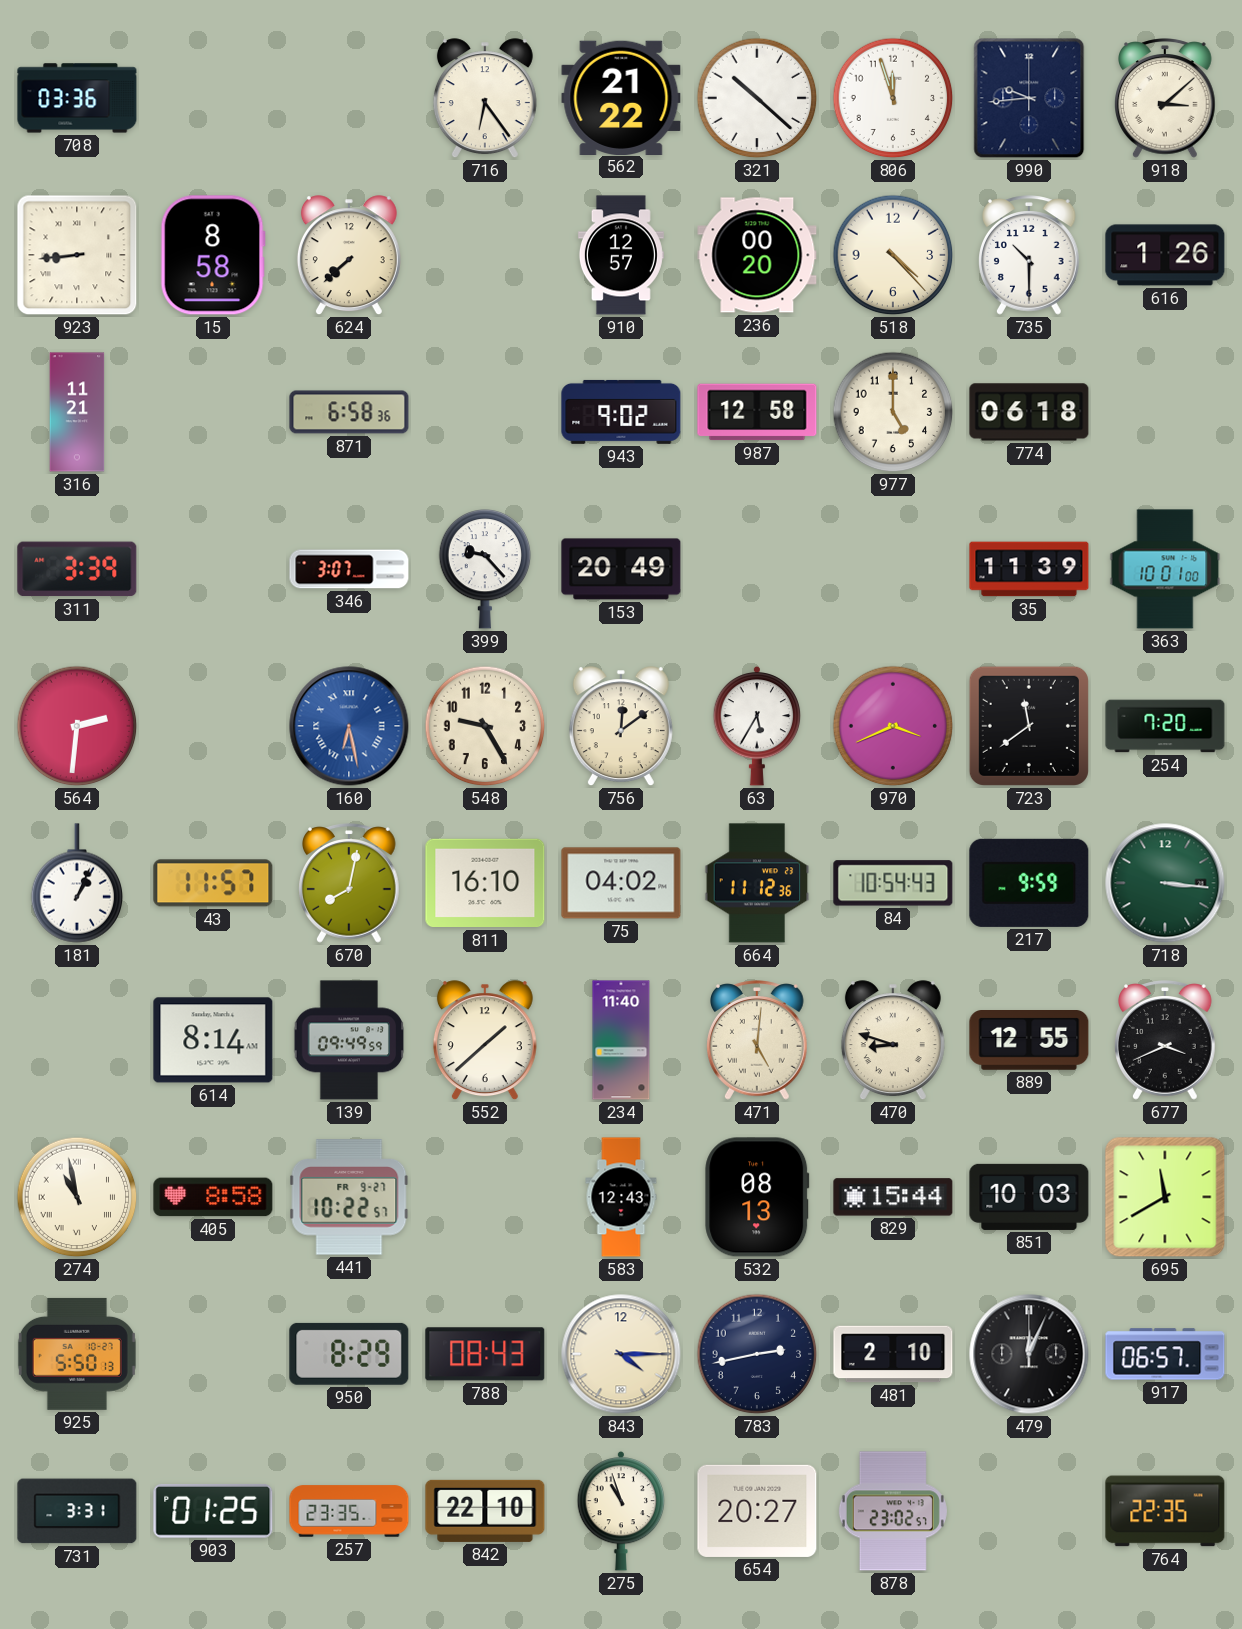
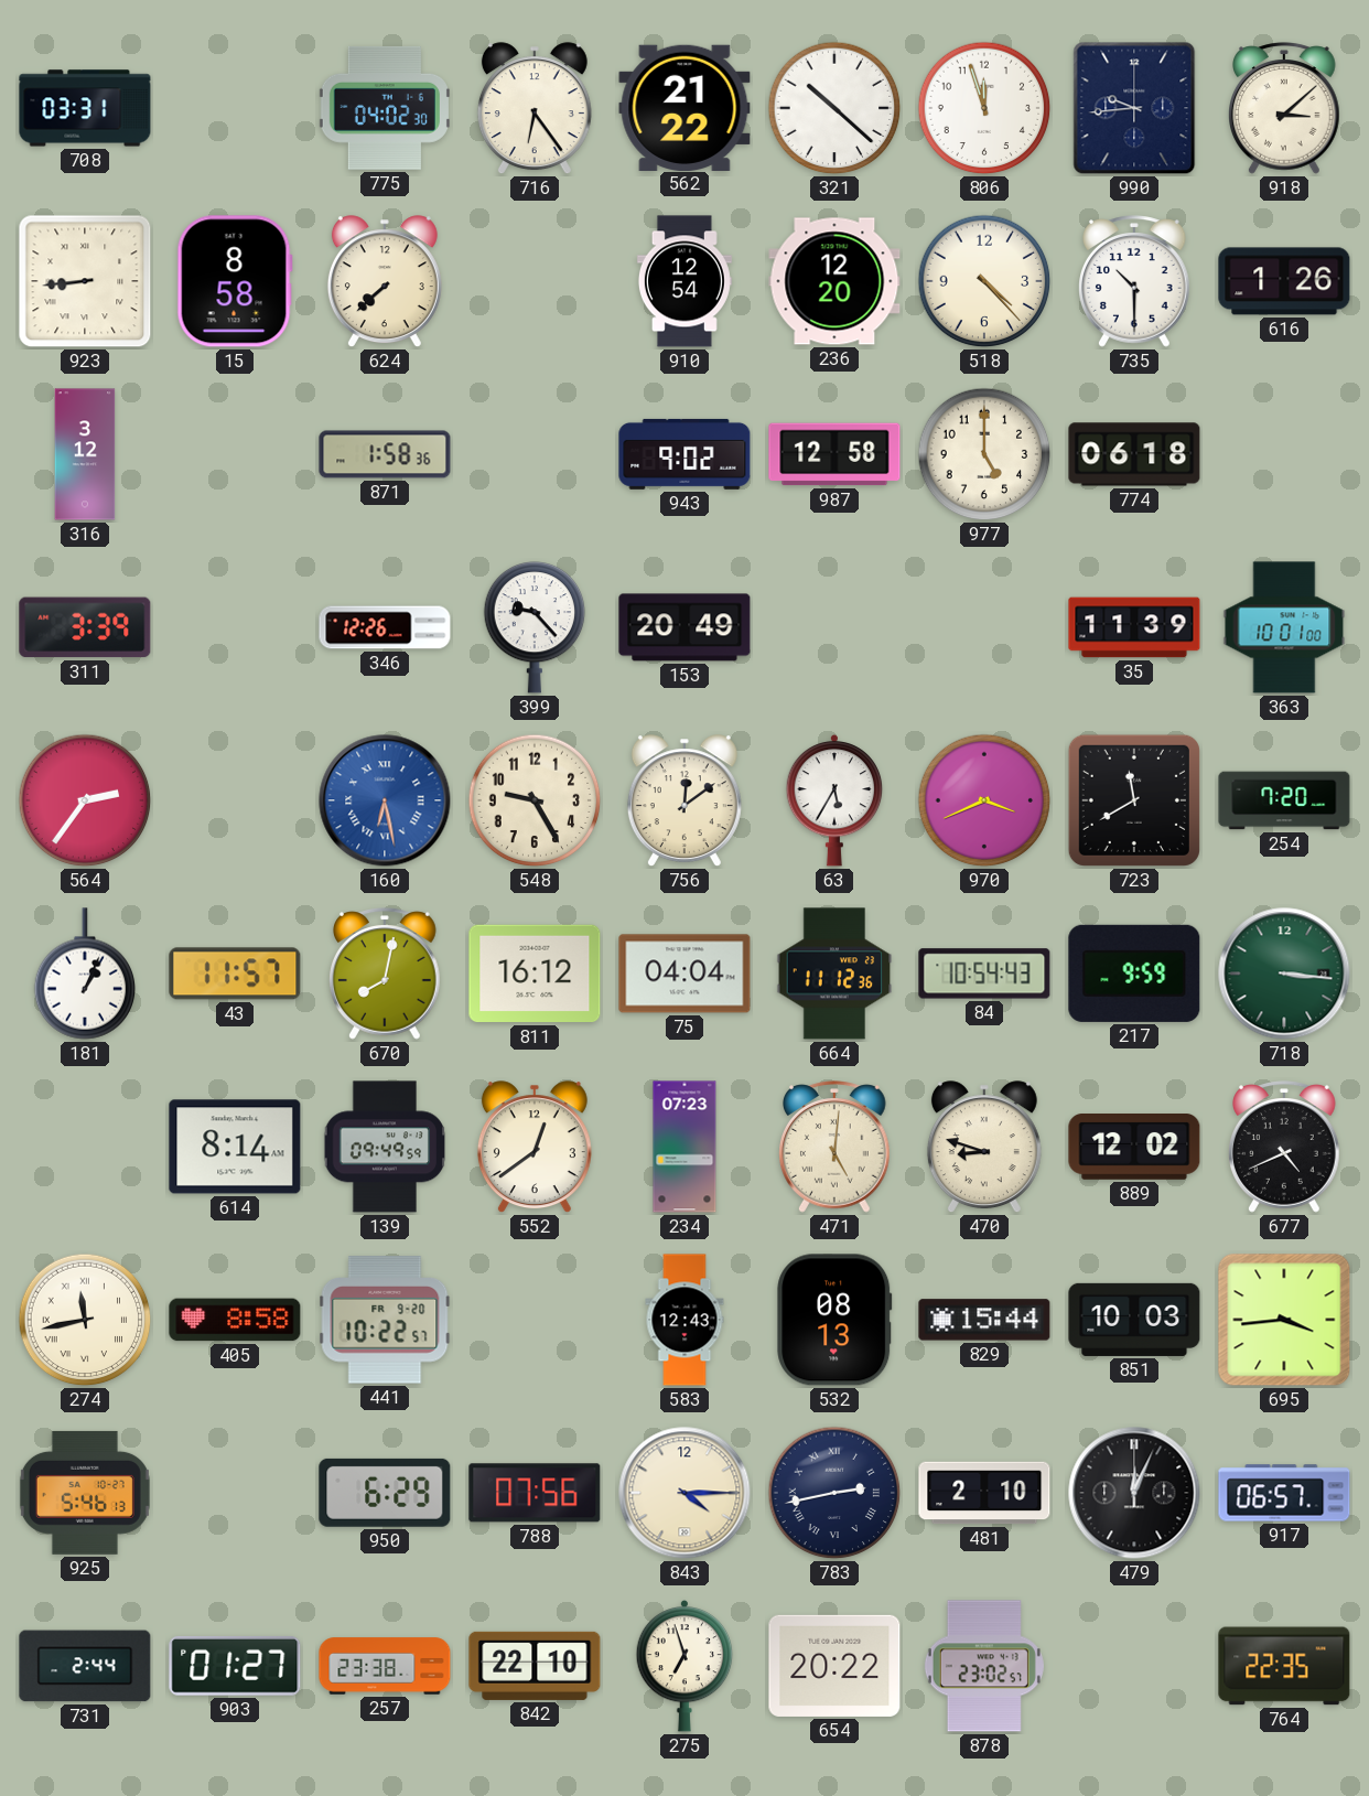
708: 03:36 -> 03:31 (85, 108)
775: none -> 04:02 (385, 108)
910: 12:57 -> 12:54 (684, 281)
236: 00:20 -> 12:20 (834, 281)
316: 11:21 -> 3:12 (85, 454)
871: 6:58 -> 1:58 (385, 454)
346: 3:07 -> 12:26 (385, 627)
564: 2:31 -> 2:36 (85, 800)
723: 11:39 -> 11:40 (1134, 800)
811: 16:10 -> 16:12 (535, 974)
75: 04:02 -> 04:04 (684, 974)
552: 1:38 -> 12:39 (535, 1148)
234: 11:40 -> 07:23 (684, 1147)
889: 12:55 -> 12:02 (1134, 1147)
677: 3:41 -> 4:41 (1285, 1147)
274: 10:58 -> 11:43 (85, 1320)
441 date: FR 9-27 -> FR 9-20 (385, 1320)
695: 11:40 -> 3:44 (1284, 1320)
925: 5:50 -> 5:46 (85, 1493)
950: 8:29 -> 6:29 (385, 1493)
788: 08:43 -> 07:56 (535, 1493)
783 numerals: Arabic -> Roman (834, 1493)
731: 3:31 -> 2:44 (85, 1666)
903: 01:25 -> 01:27 (235, 1666)
257: 23:35 -> 23:38 (385, 1666)
275: 10:57 -> 6:57 (684, 1666)
654: 20:27 -> 20:22 (834, 1666)
